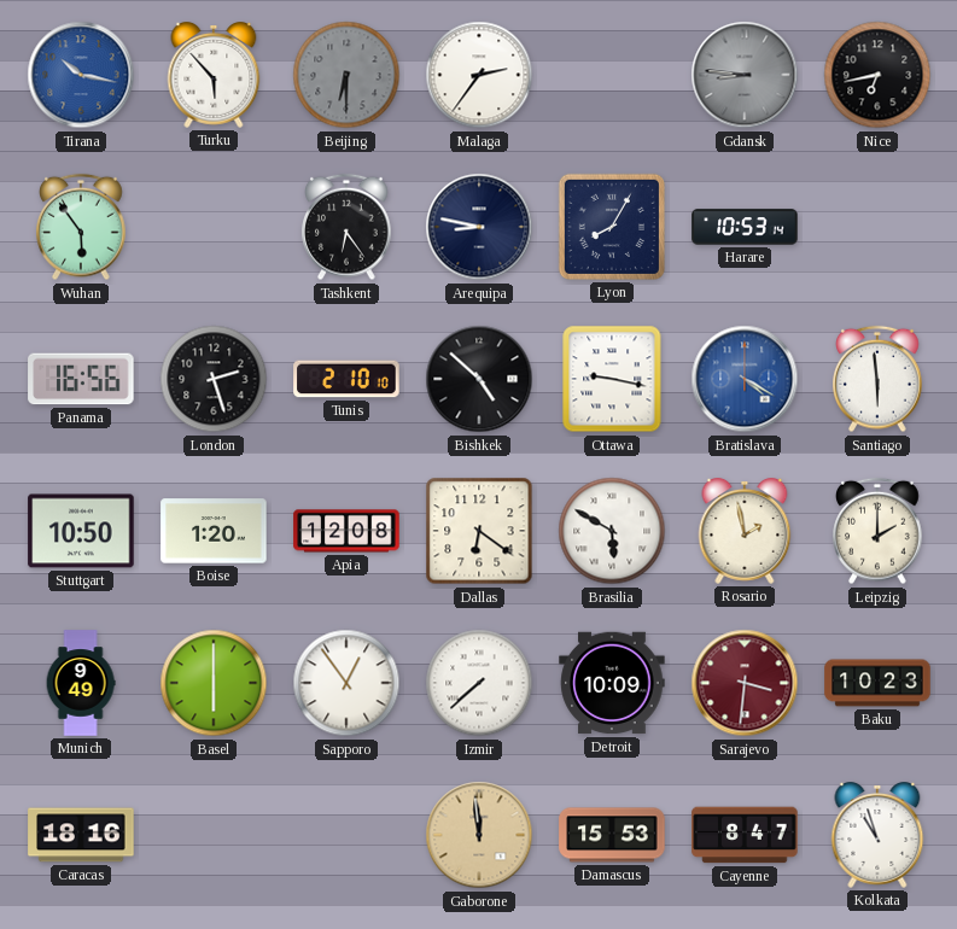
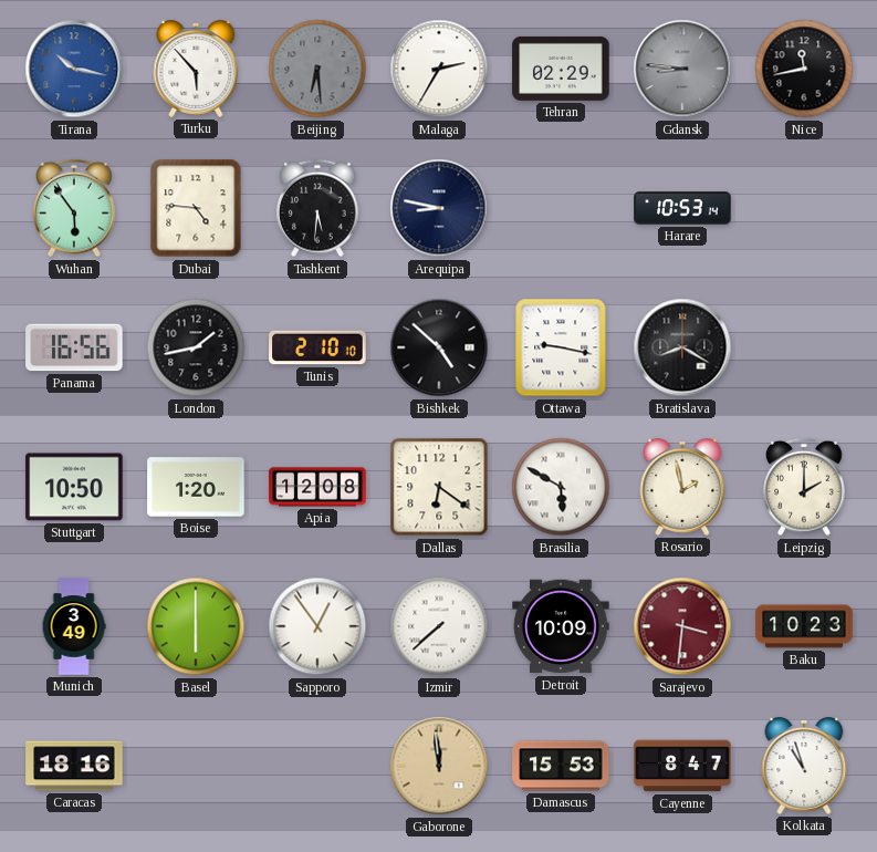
Beijing: 6:30 -> 6:29 (317, 69)
Malaga: 2:36 -> 2:35 (439, 69)
Tehran: none -> 02:29 (561, 69)
Nice: 6:43 -> 11:43 (804, 69)
Dubai: none -> 4:46 (196, 208)
Tashkent: 6:24 -> 5:31 (317, 208)
Lyon: 8:05 -> none (612, 227)
London: 2:27 -> 1:43 (196, 347)
Bratislava: 4:20 -> 8:20 (682, 347)
Bratislava dial: blue -> black (682, 347)
Santiago: 5:59 -> none (877, 379)
Munich: 9:49 -> 3:49 (74, 626)
